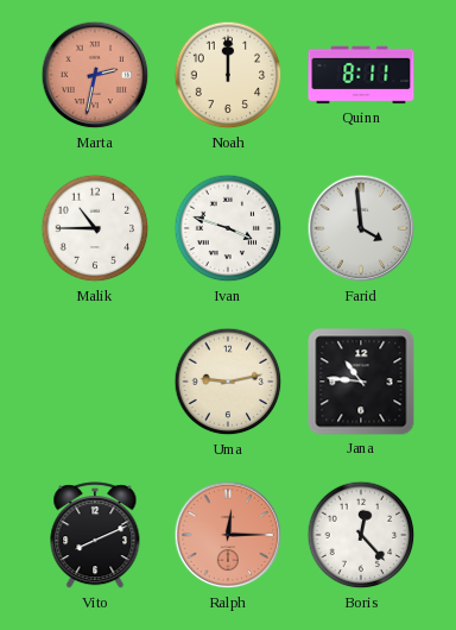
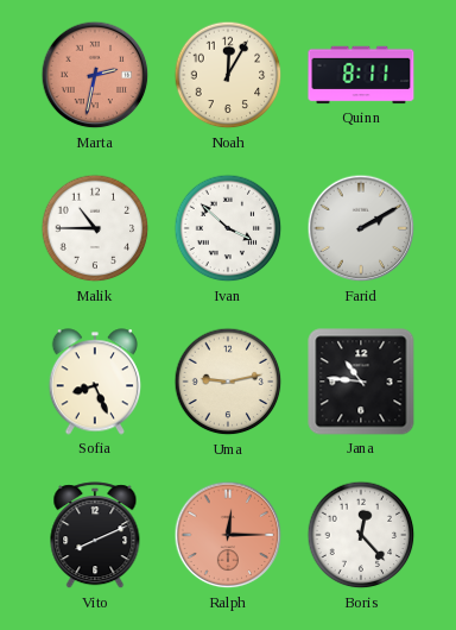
Noah: 12:00 -> 12:05 (228, 75)
Ivan: 3:48 -> 3:52 (228, 228)
Farid: 3:59 -> 2:10 (361, 228)
Sofia: none -> 8:26 (94, 382)
